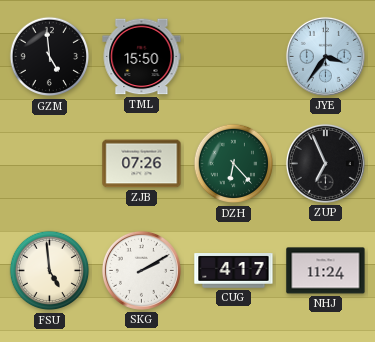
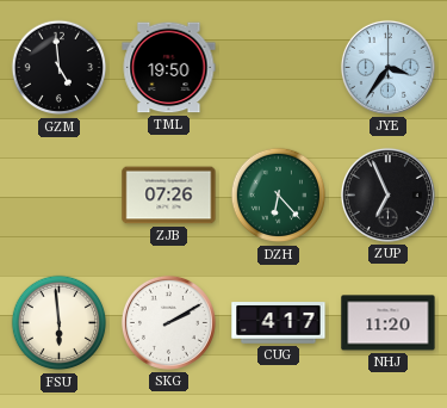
TML: 15:50 -> 19:50 (169, 68)
FSU: 4:59 -> 5:59 (60, 323)
NHJ: 11:24 -> 11:20 (389, 323)
